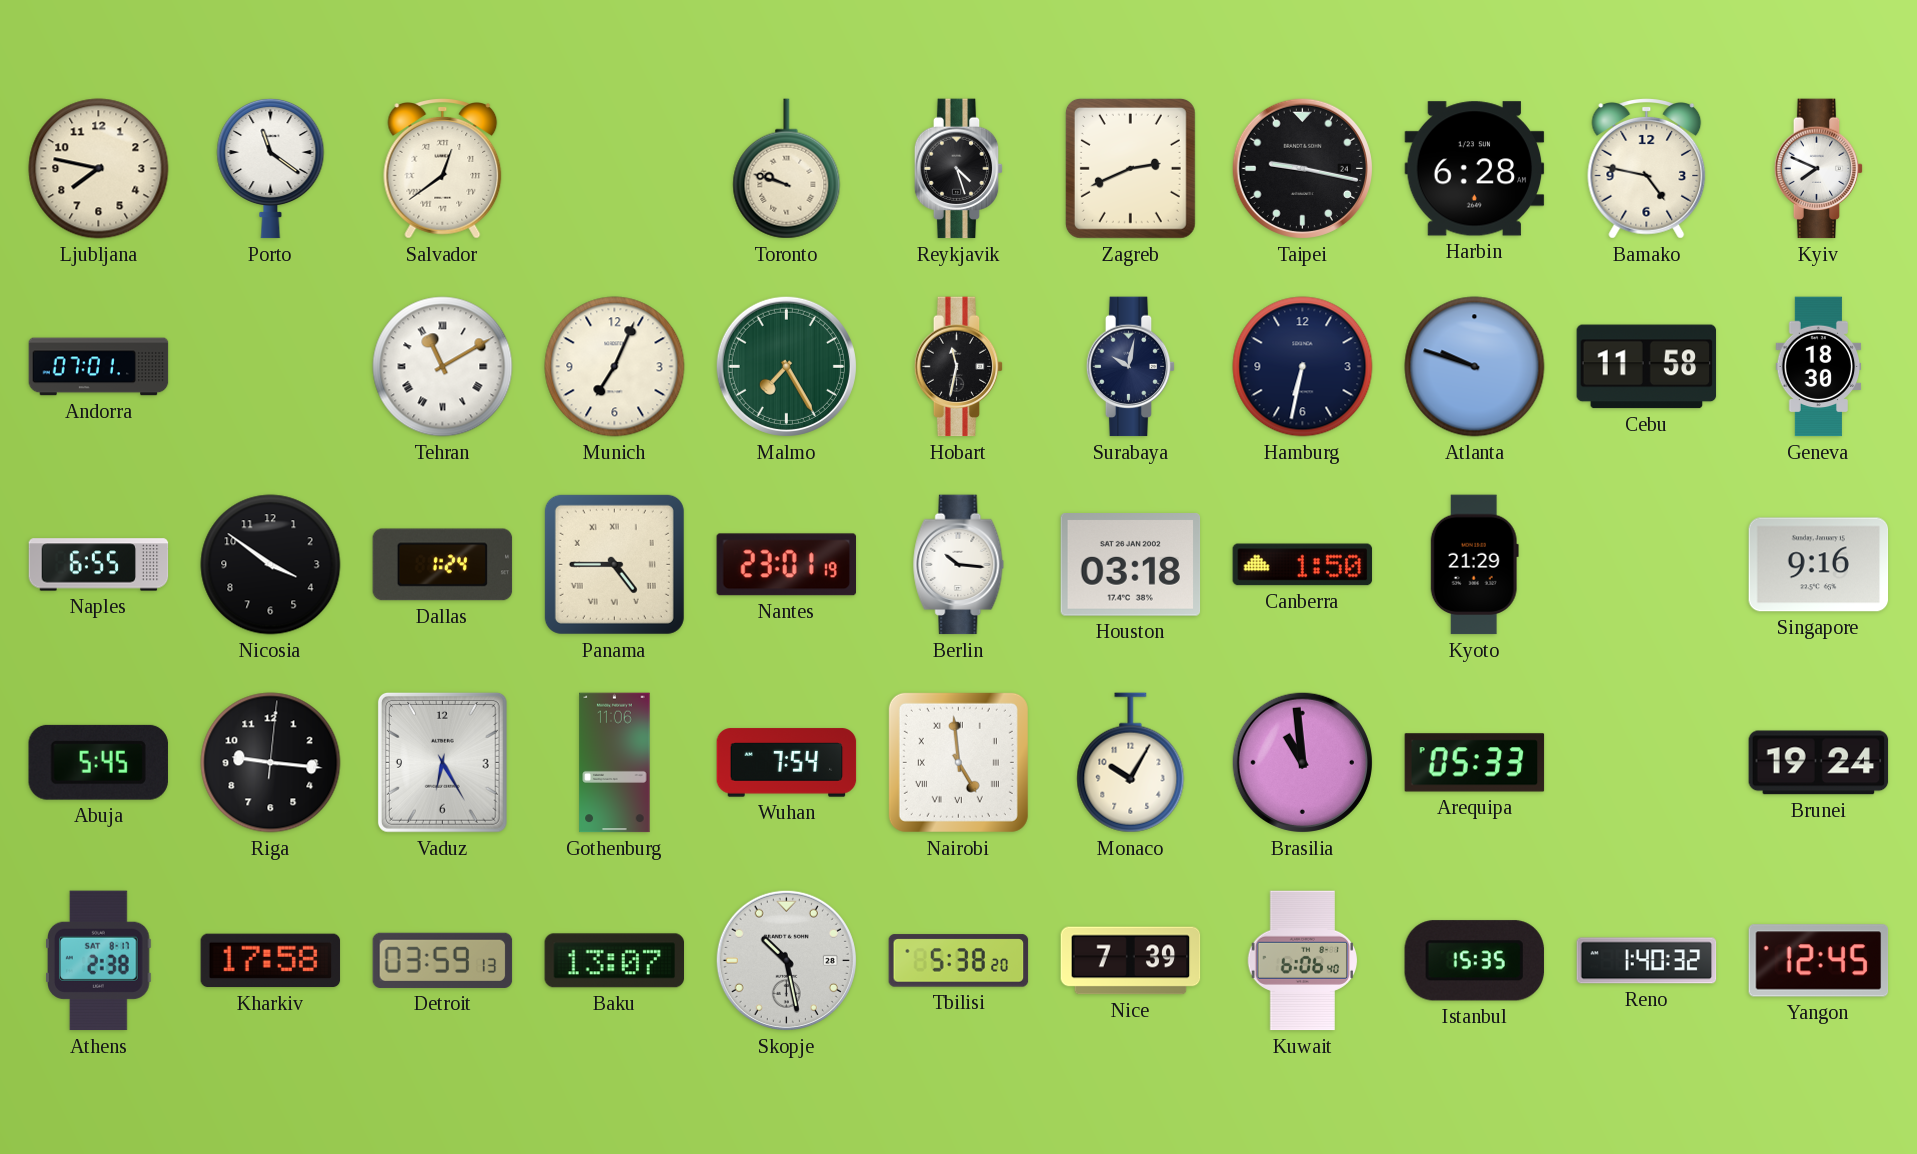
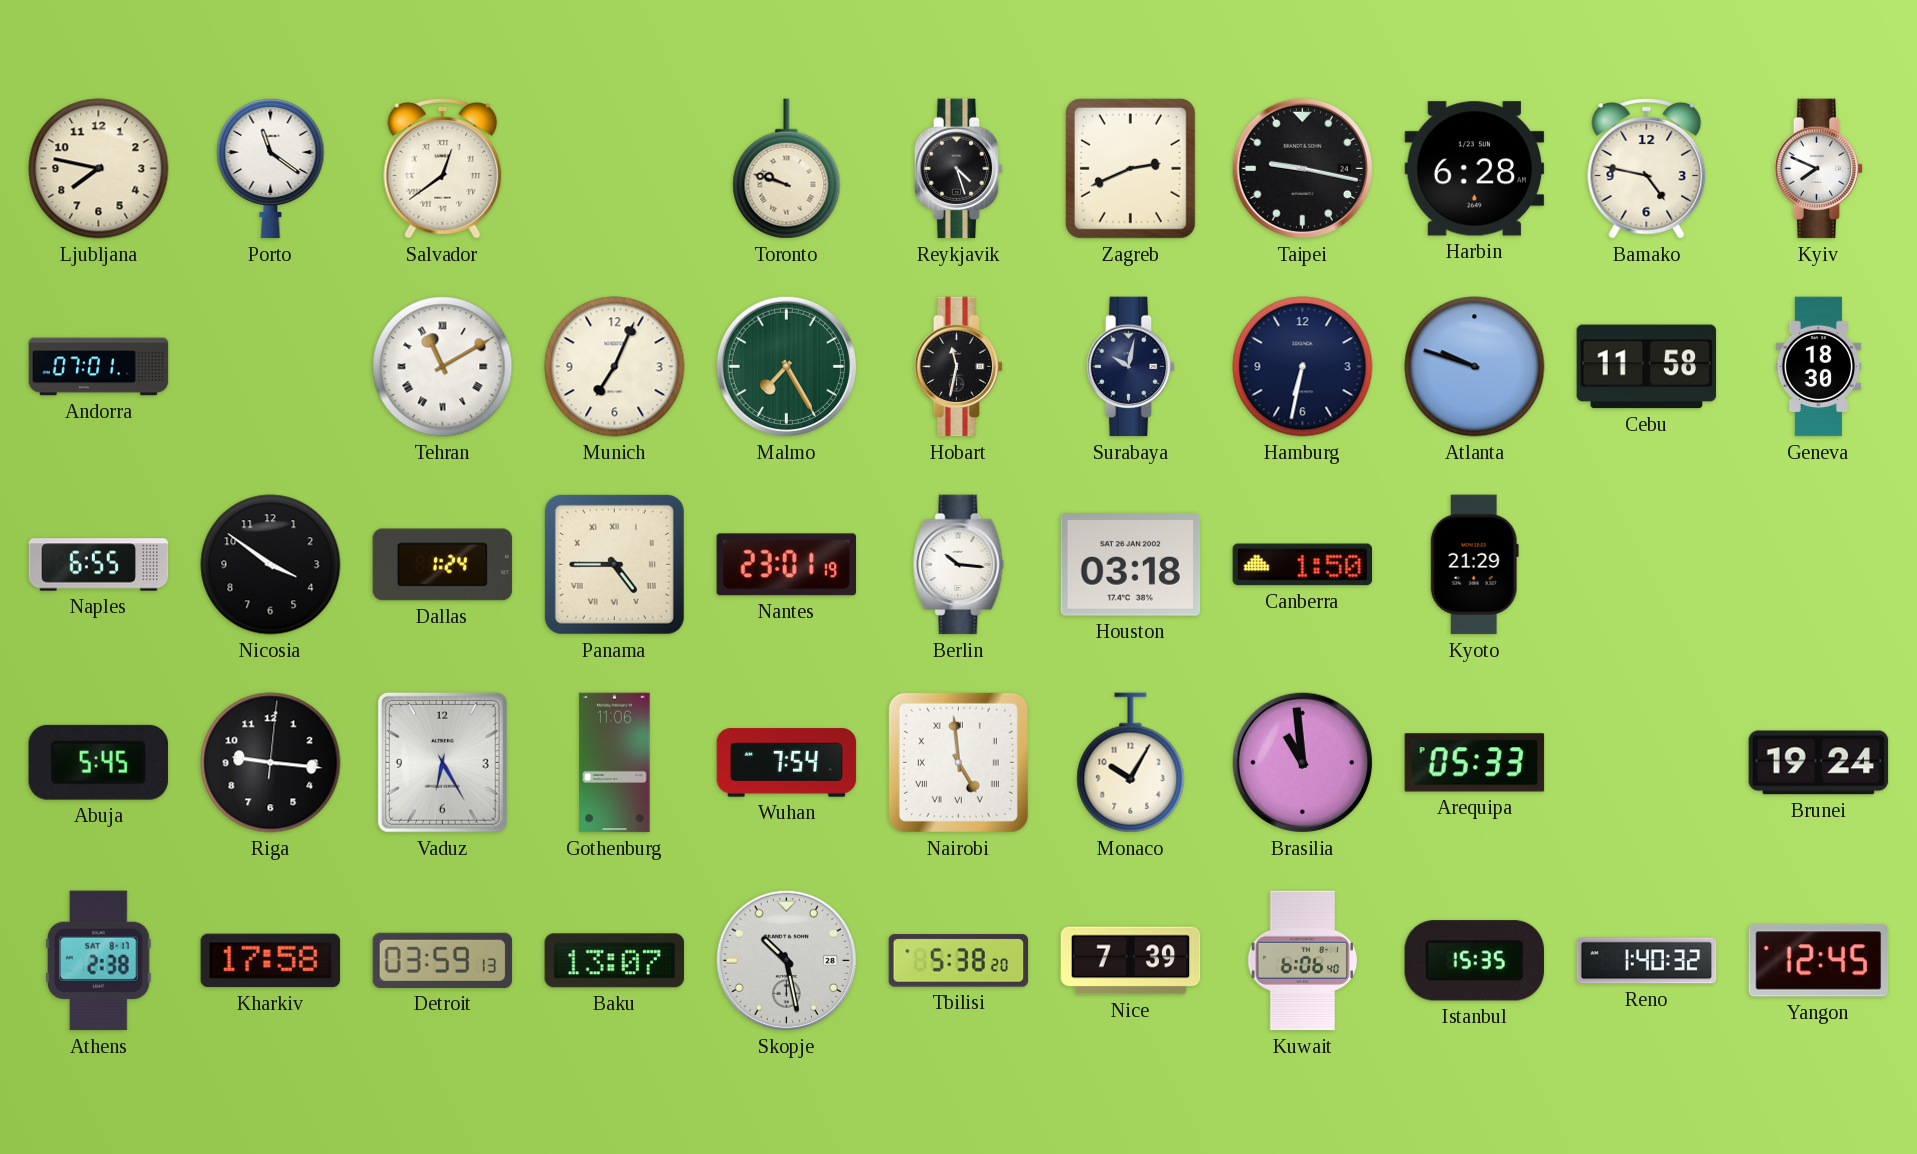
Singapore: 9:16 -> none (1819, 565)
